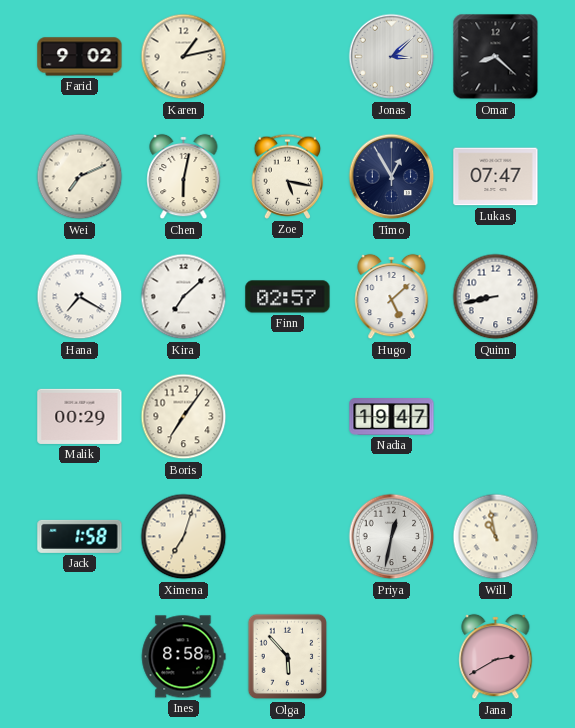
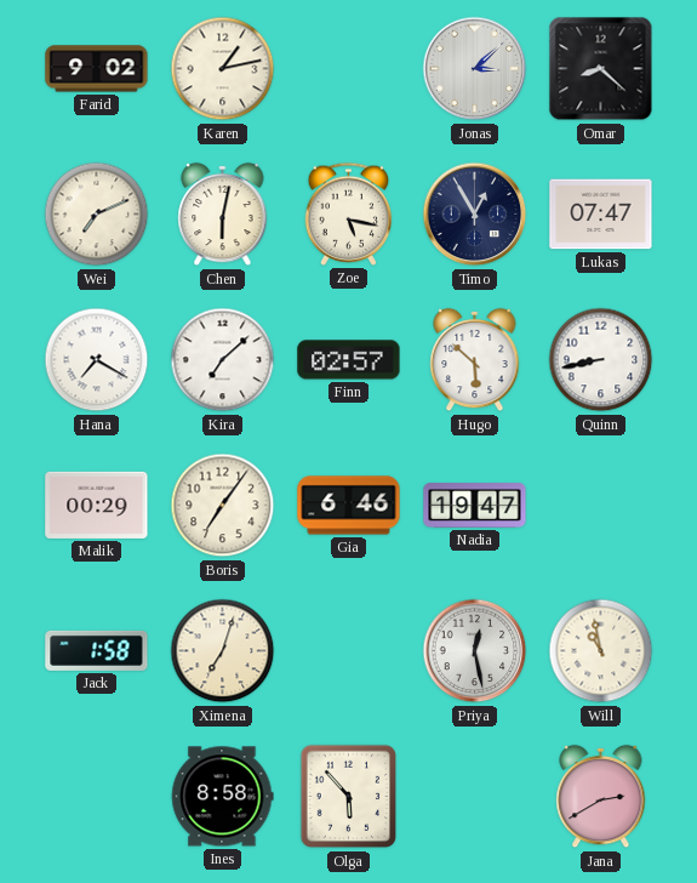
Hugo: 5:08 -> 5:52 (475, 360)
Gia: none -> 6:46 (349, 506)
Priya: 12:32 -> 12:28 (475, 651)
